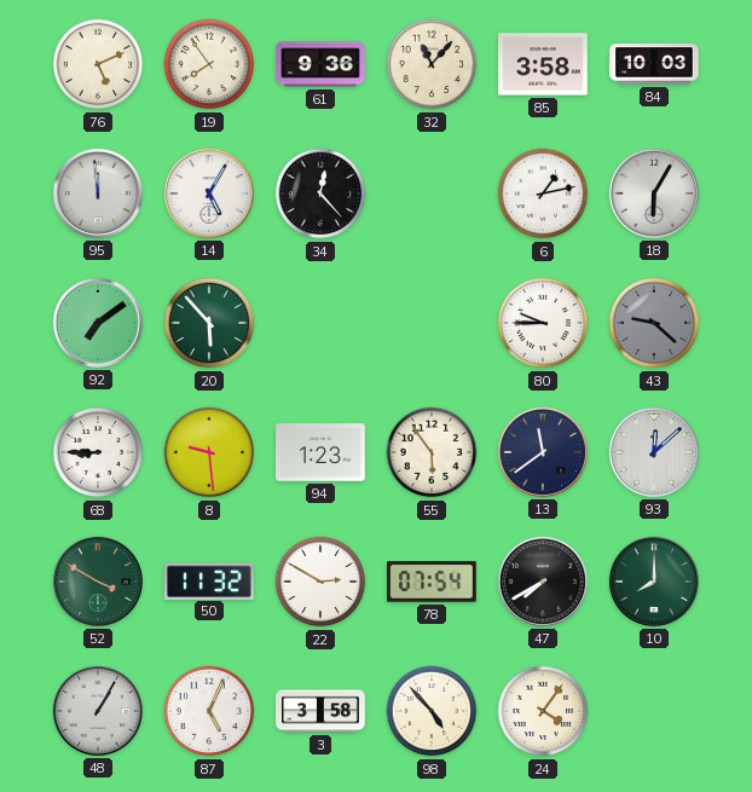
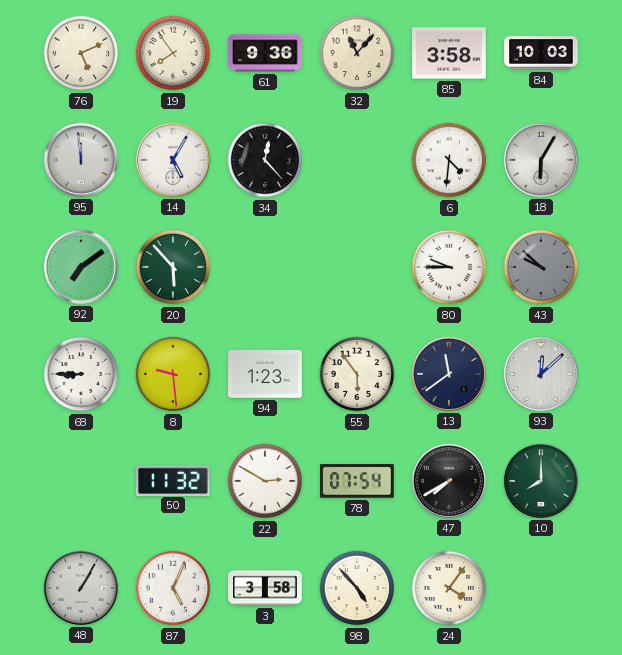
6: 1:13 -> 4:31 (449, 160)
43: 9:22 -> 9:52 (541, 267)
52: 3:50 -> none (98, 582)
